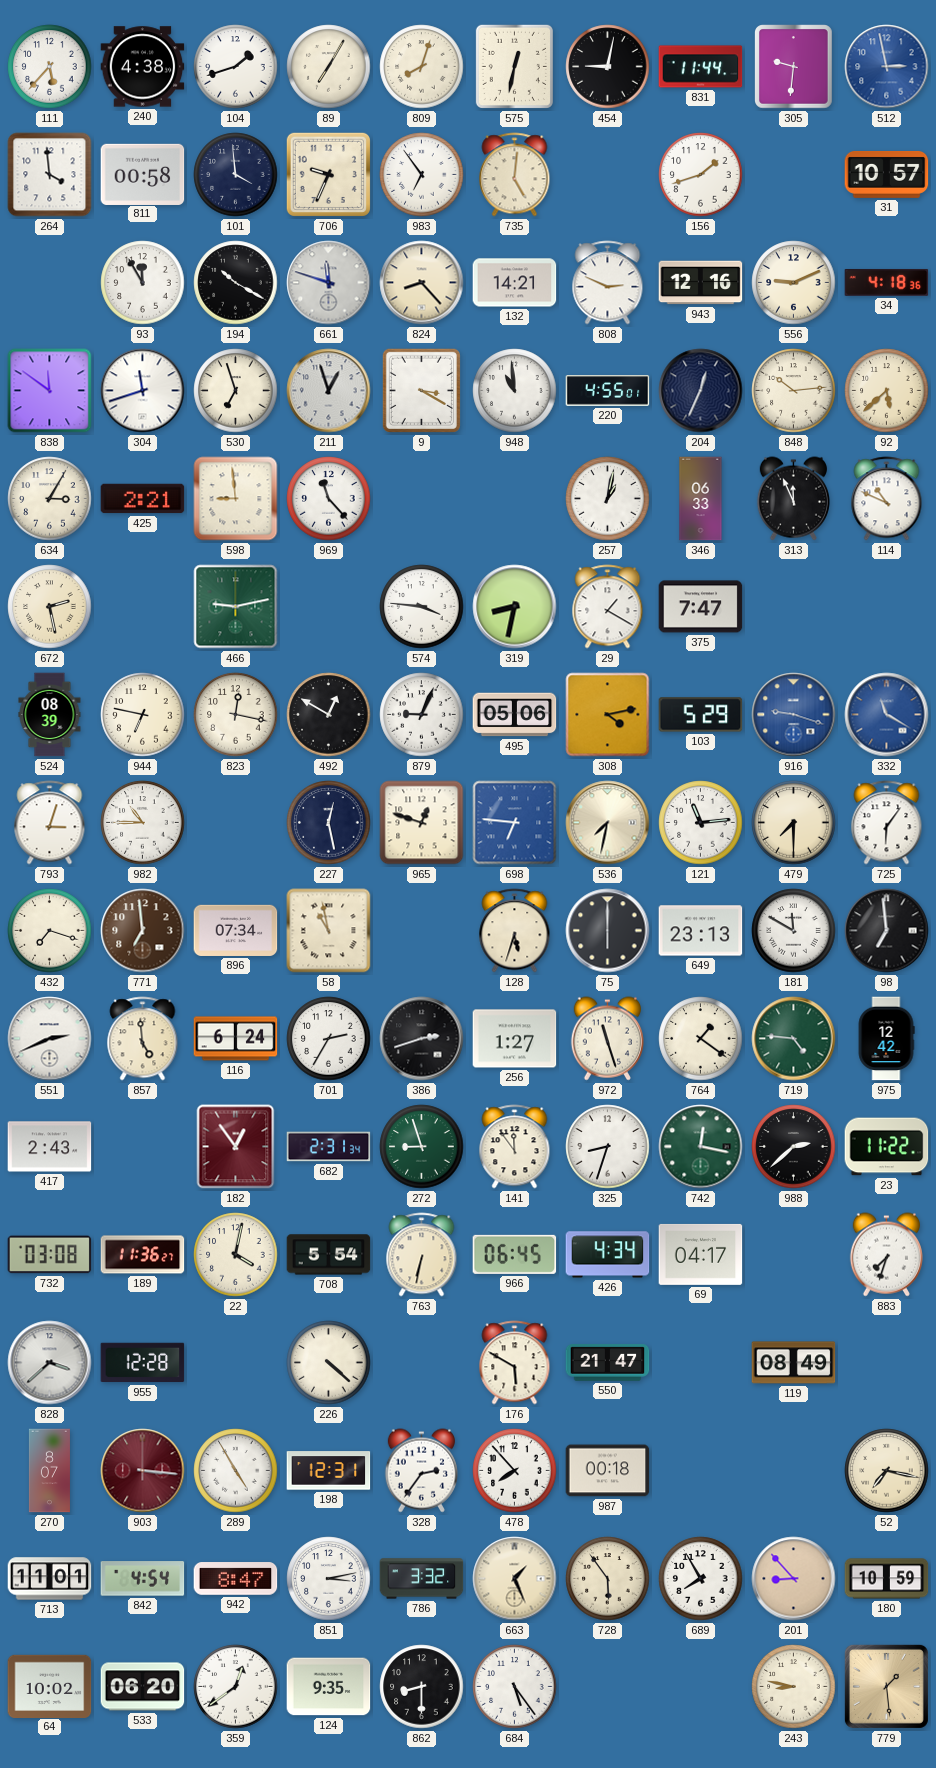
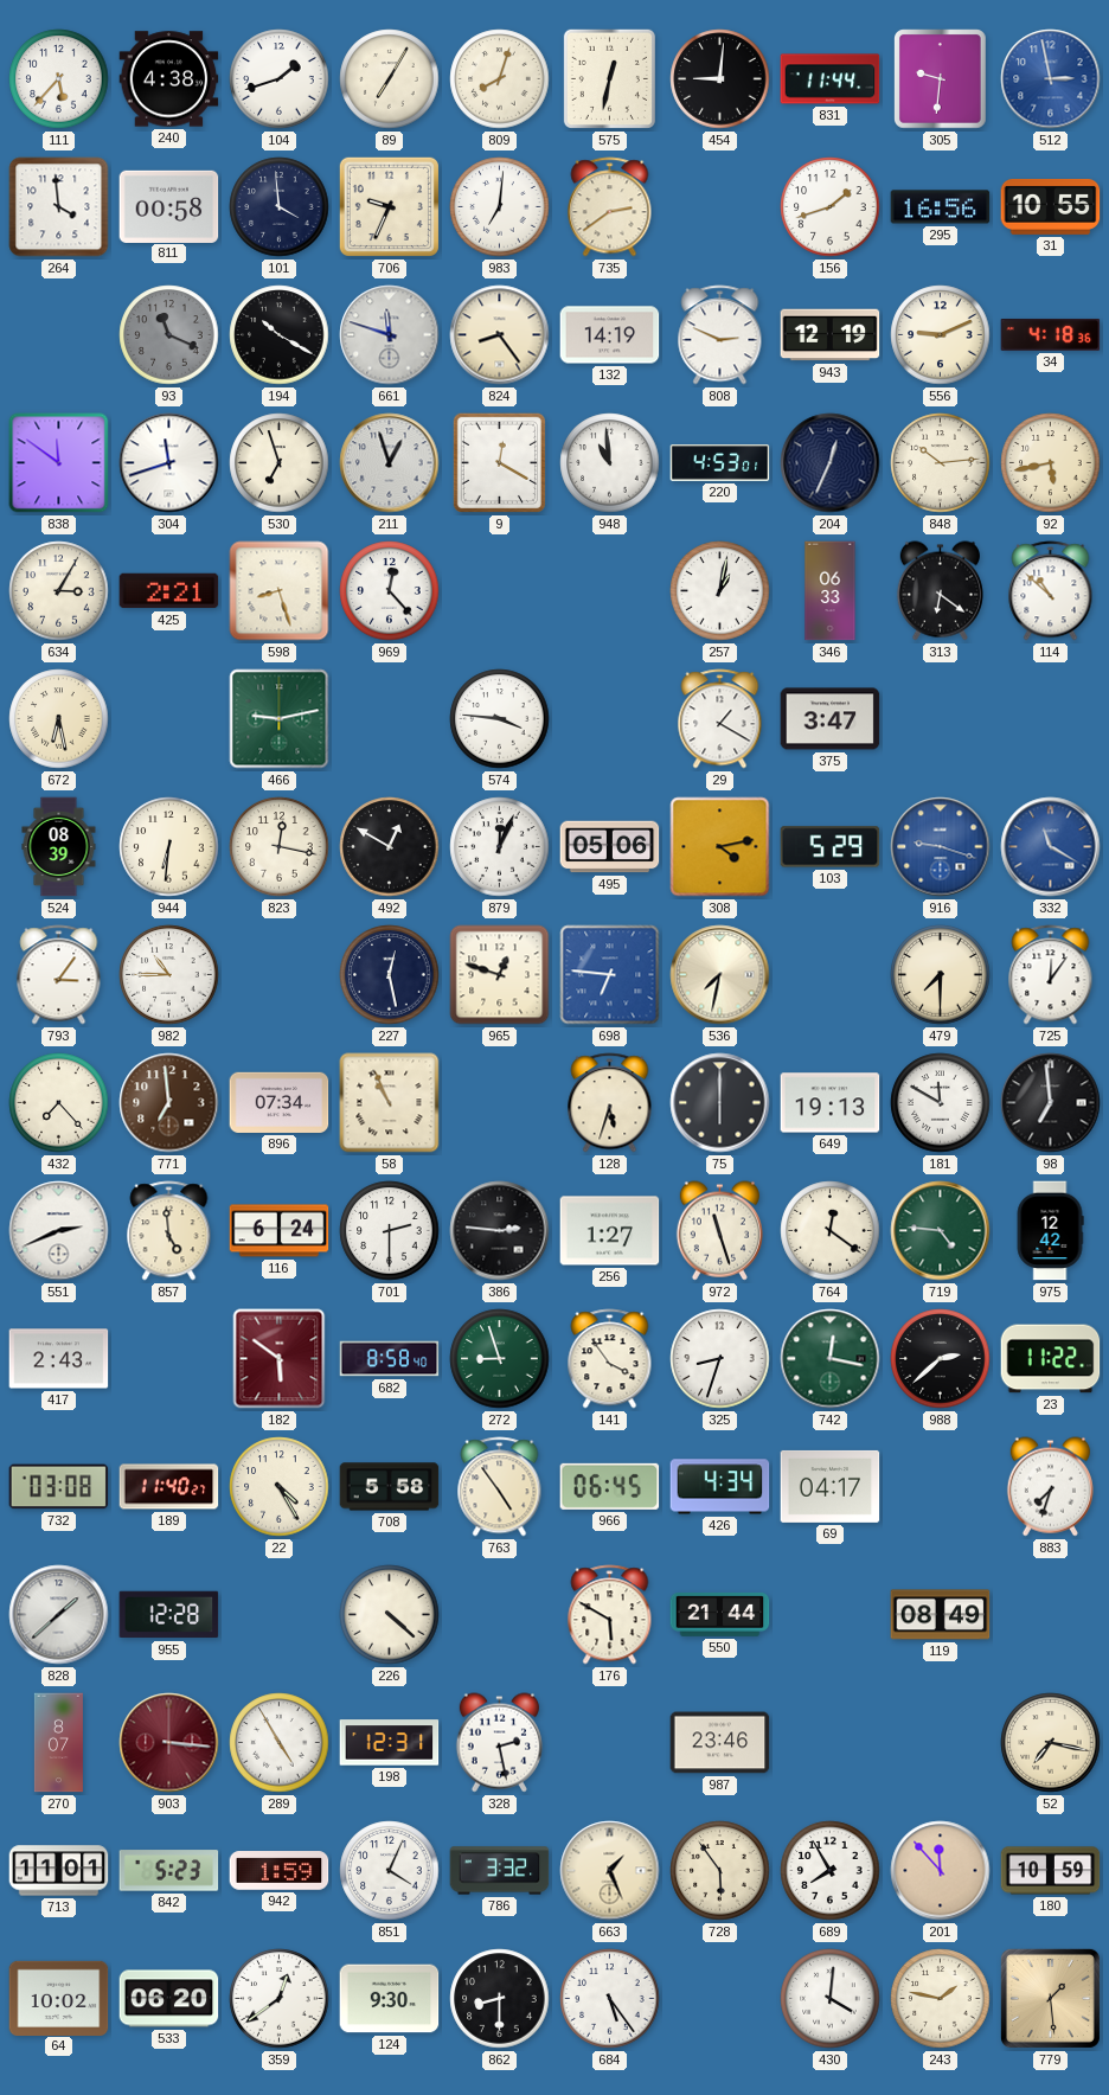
454: 9:02 -> 9:01 (720, 79)
983: 6:54 -> 7:01 (500, 207)
735: 5:01 -> 2:39 (610, 207)
295: none -> 16:56 (941, 207)
31: 10:57 -> 10:55 (1051, 206)
93: 11:55 -> 11:19 (169, 335)
93 dial: white -> grey (169, 335)
824: 8:23 -> 8:24 (500, 335)
132: 14:21 -> 14:19 (610, 335)
943: 12:16 -> 12:19 (831, 335)
9: 3:20 -> 12:20 (499, 462)
220: 4:55 -> 4:53 (720, 463)
92: 5:38 -> 5:43 (1051, 463)
598: 8:59 -> 8:27 (280, 591)
969: 11:23 -> 12:23 (390, 591)
313: 11:56 -> 6:21 (940, 591)
114: 10:49 -> 10:52 (1051, 591)
672: 2:28 -> 6:28 (59, 719)
319: 8:32 -> none (515, 607)
375: 7:47 -> 3:47 (831, 719)
944: 6:47 -> 6:31 (169, 847)
879: 9:04 -> 12:04 (500, 847)
793: 3:03 -> 3:06 (59, 975)
121: 11:14 -> none (701, 823)
725: 6:06 -> 12:06 (1051, 975)
432: 7:18 -> 7:23 (59, 1103)
58: 10:58 -> 10:56 (390, 1103)
649: 23:13 -> 19:13 (831, 1103)
701: 2:35 -> 2:30 (390, 1231)
386: 2:42 -> 2:46 (500, 1231)
764: 1:21 -> 12:21 (831, 1231)
182: 12:54 -> 5:51 (280, 1359)
682: 2:31 -> 8:58 (390, 1359)
141: 11:54 -> 3:54 (610, 1359)
189: 11:36 -> 11:40 (169, 1487)
22: 4:02 -> 4:25 (280, 1487)
708: 5:54 -> 5:58 (390, 1487)
763: 6:32 -> 4:54 (500, 1487)
828: 3:38 -> 1:38 (59, 1615)
550: 21:47 -> 21:44 (720, 1615)
328: 2:36 -> 2:28 (499, 1743)
478: 7:53 -> none (515, 1471)
987: 00:18 -> 23:46 (720, 1743)
842: 4:54 -> 5:23 (169, 1871)
942: 8:47 -> 1:59 (280, 1871)
851: 3:13 -> 4:04 (390, 1871)
201: 8:53 -> 11:53 (941, 1871)
124: 9:35 -> 9:30 (390, 1999)
430: none -> 4:01 (831, 1999)
243: 8:47 -> 1:47 (941, 1999)
